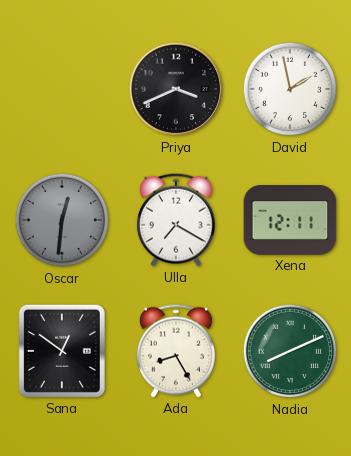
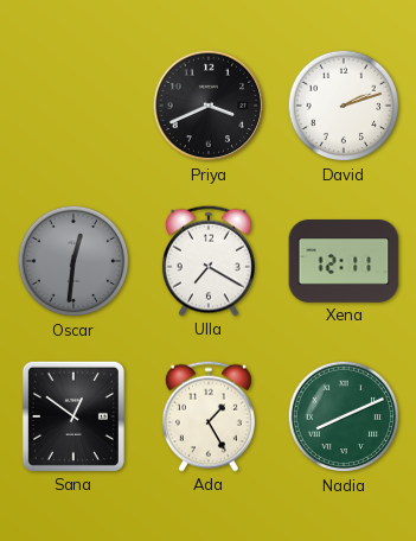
David: 1:58 -> 2:12 (344, 106)
Ada: 8:25 -> 1:25 (209, 416)
